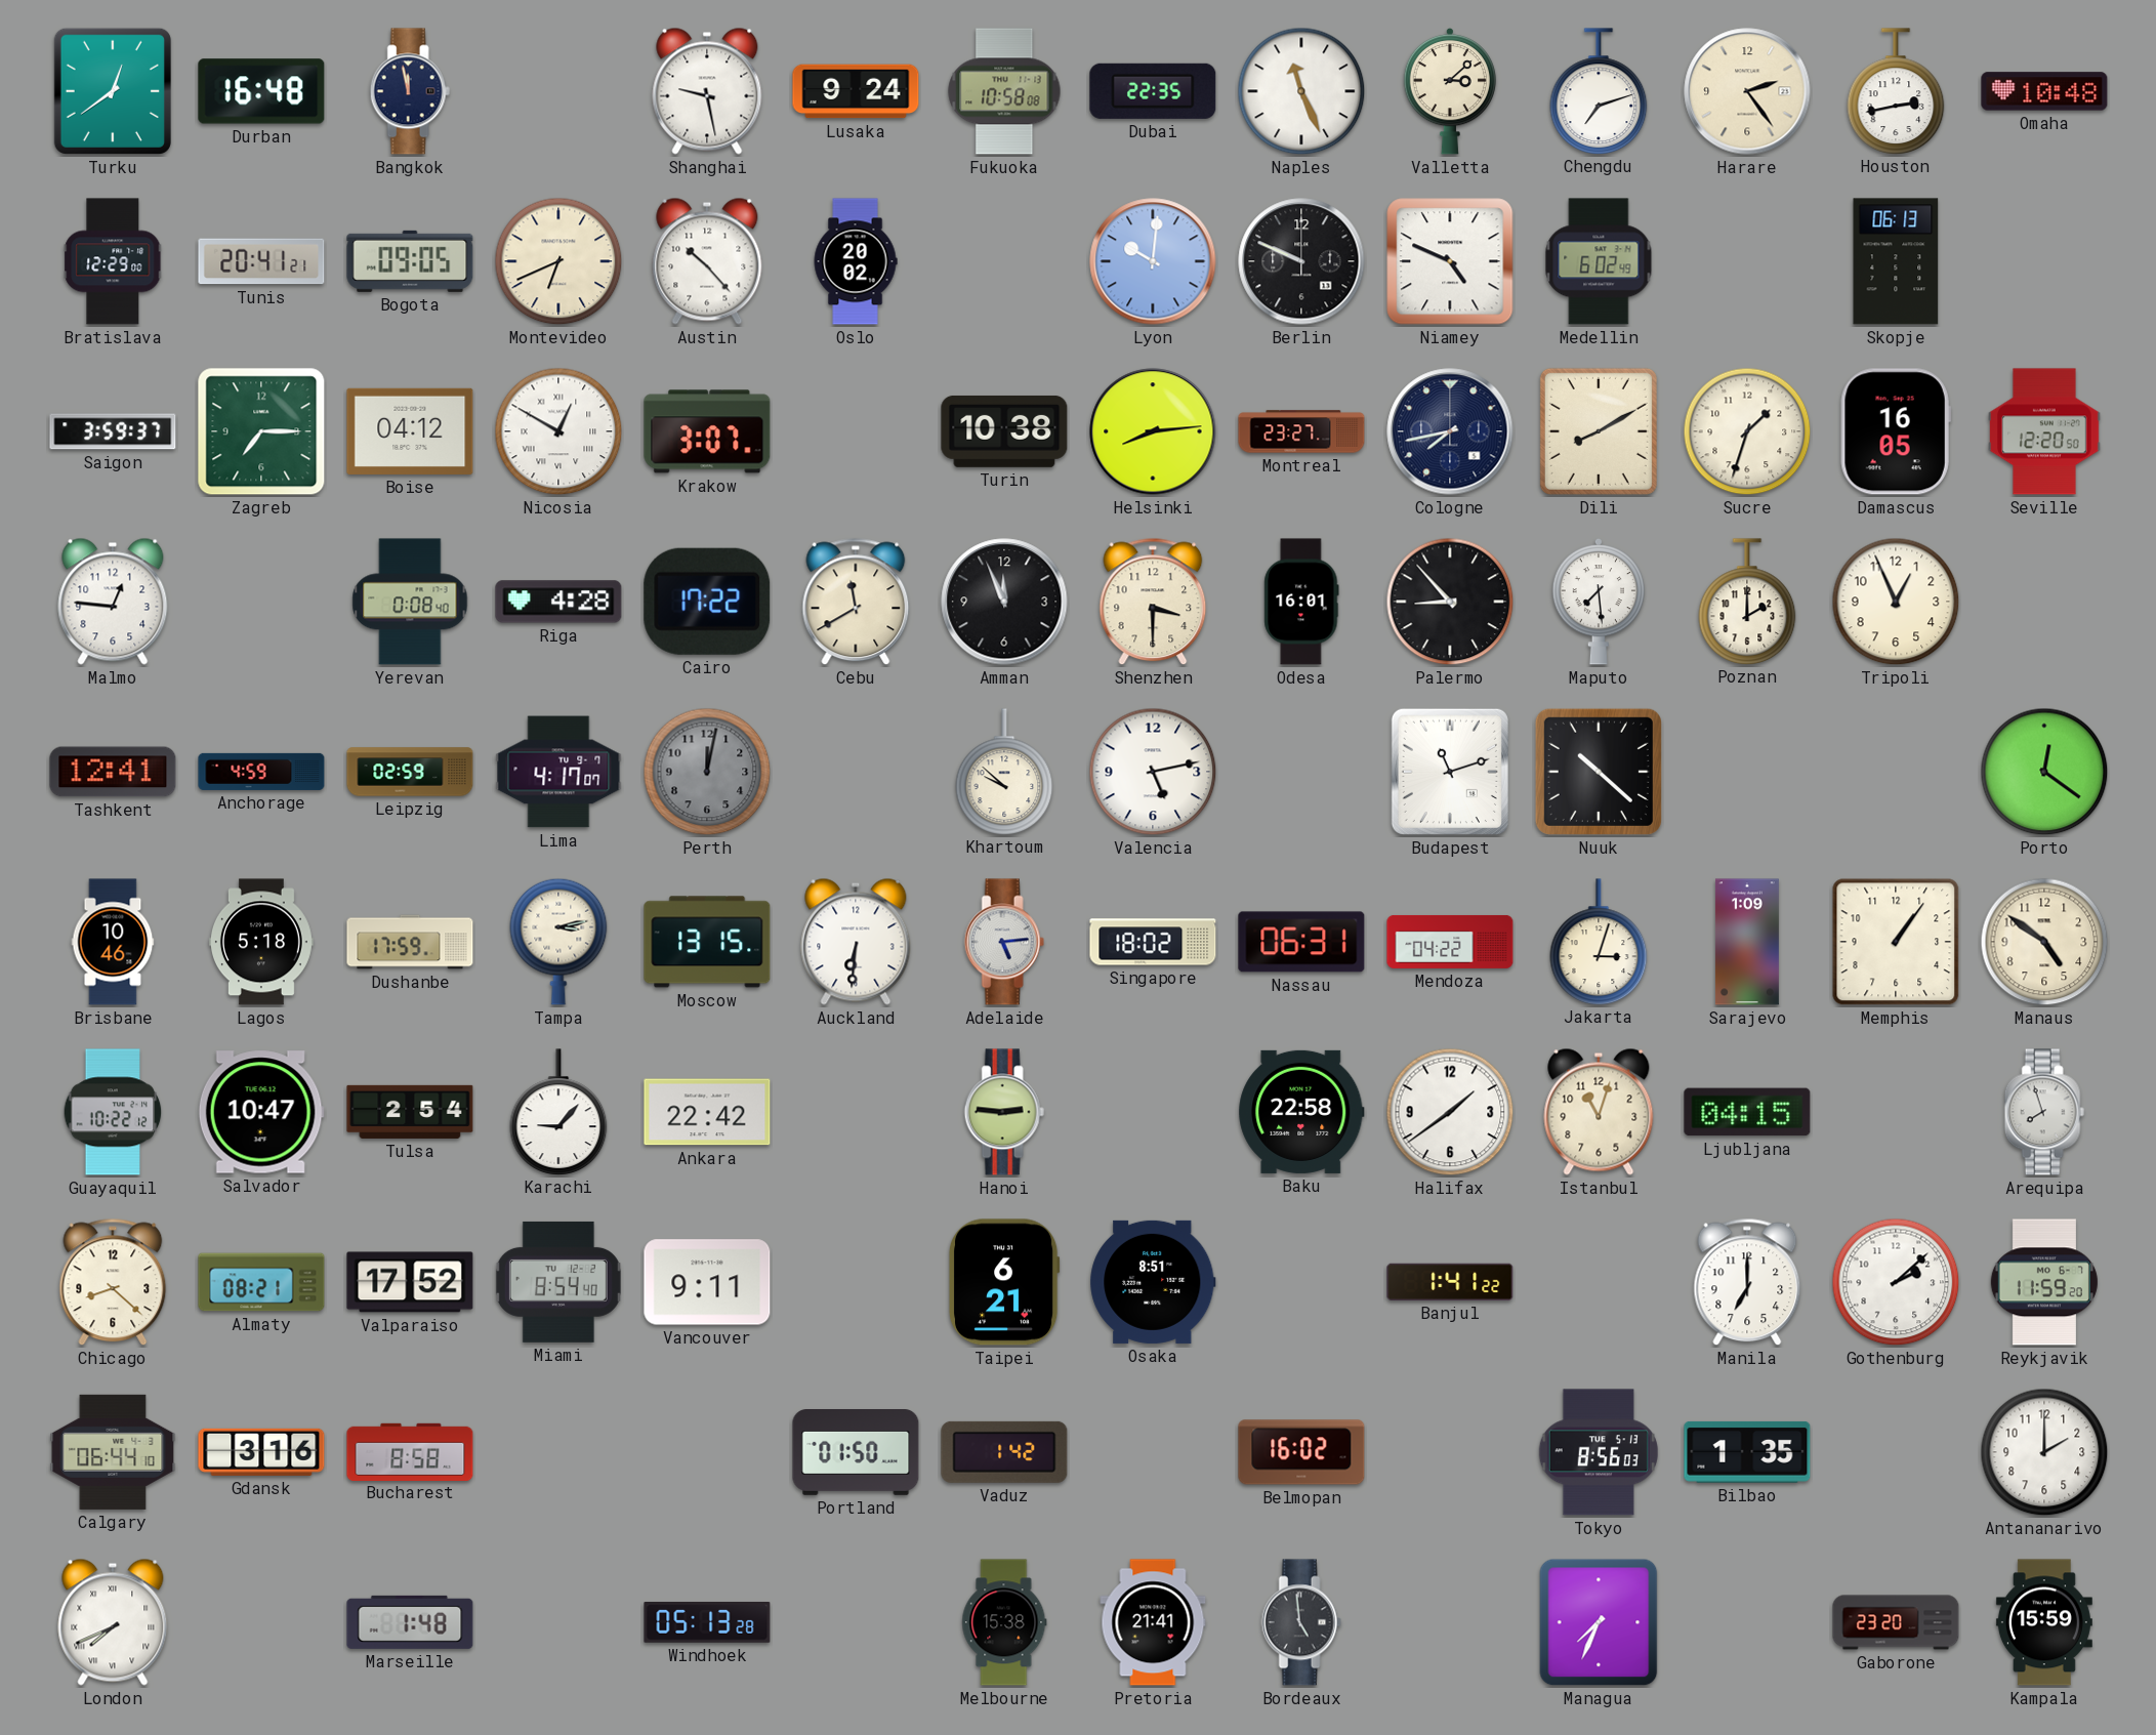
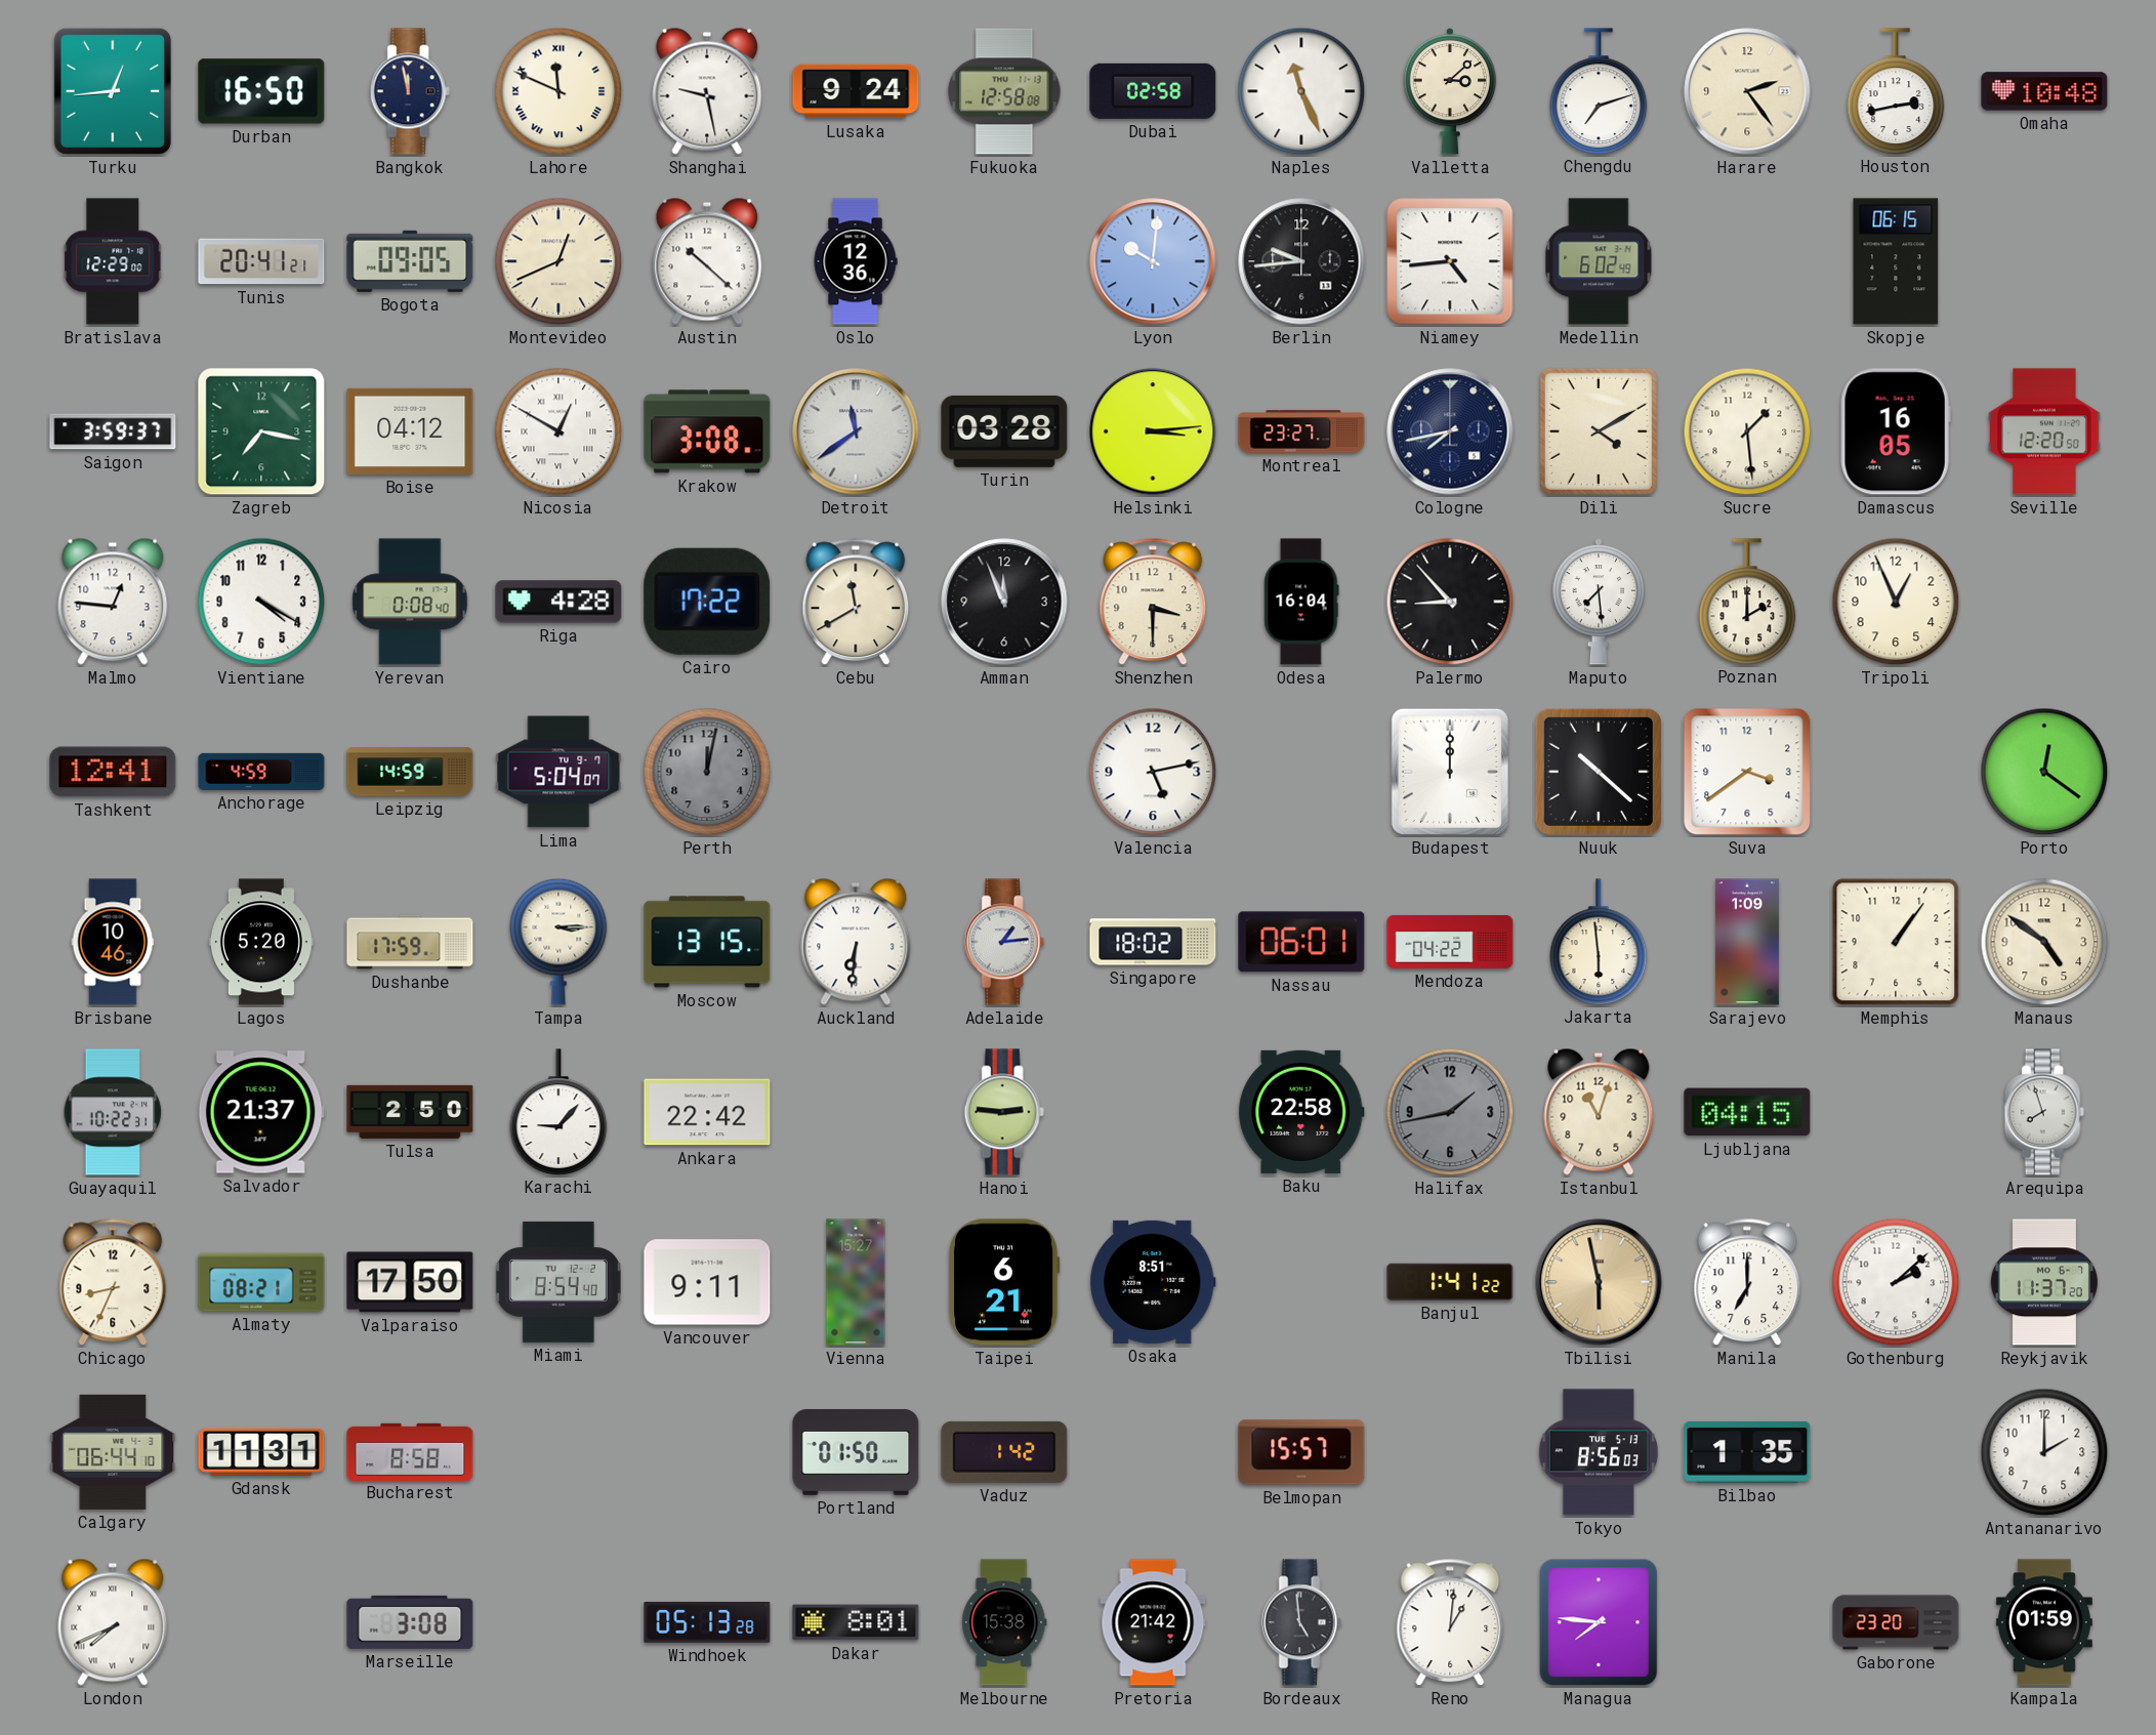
Turku: 12:39 -> 12:44 (113, 91)
Durban: 16:48 -> 16:50 (261, 91)
Lahore: none -> 11:49 (558, 91)
Fukuoka: 10:58 -> 12:58 (1004, 91)
Dubai: 22:35 -> 02:58 (1153, 91)
Montevideo: 6:41 -> 12:41 (558, 261)
Austin: 10:23 -> 10:22 (707, 261)
Oslo: 20:02 -> 12:36 (856, 261)
Berlin: 9:49 -> 9:44 (1301, 261)
Niamey: 4:49 -> 4:44 (1450, 261)
Skopje: 06:13 -> 06:15 (1896, 261)
Zagreb: 7:15 -> 7:17 (261, 431)
Krakow: 3:07 -> 3:08 (707, 431)
Detroit: none -> 11:39 (856, 431)
Turin: 10:38 -> 03:28 (1004, 431)
Helsinki: 8:14 -> 3:14 (1153, 431)
Dili: 8:10 -> 4:10 (1599, 431)
Sucre: 1:33 -> 1:29 (1747, 431)
Vientiane: none -> 4:20 (261, 602)
Odesa: 16:01 -> 16:04 (1301, 602)
Leipzig: 02:59 -> 14:59 (410, 772)
Lima: 4:17 -> 5:04 (558, 772)
Khartoum: 9:52 -> none (1004, 772)
Budapest: 11:12 -> 12:00 (1450, 772)
Suva: none -> 3:39 (1747, 772)
Lagos: 5:18 -> 5:20 (261, 942)
Tampa: 3:13 -> 3:15 (558, 942)
Adelaide: 5:14 -> 1:14 (1004, 942)
Nassau: 06:31 -> 06:01 (1301, 942)
Jakarta: 3:03 -> 5:59 (1599, 942)
Guayaquil: 10:22:12 -> 10:22:31 (113, 1112)
Salvador: 10:47 -> 21:37 (261, 1112)
Tulsa: 2:54 -> 2:50 (410, 1112)
Halifax: 1:39 -> 1:43 (1450, 1112)
Halifax dial: white -> grey (1450, 1112)
Chicago: 8:22 -> 8:34 (113, 1282)
Valparaiso: 17:52 -> 17:50 (410, 1282)
Vienna: none -> 15:27 (856, 1282)
Tbilisi: none -> 5:58 (1599, 1282)
Reykjavik: 11:59 -> 11:37 (2044, 1282)
Gdansk: 3:16 -> 11:31 (261, 1452)
Belmopan: 16:02 -> 15:57 (1301, 1452)
Marseille: 1:48 -> 3:08 (410, 1622)
Dakar: none -> 8:01 (856, 1622)
Pretoria: 21:41 -> 21:42 (1153, 1622)
Reno: none -> 1:01 (1450, 1622)
Managua: 7:34 -> 7:46 (1599, 1622)
Kampala: 15:59 -> 01:59 (2044, 1622)
